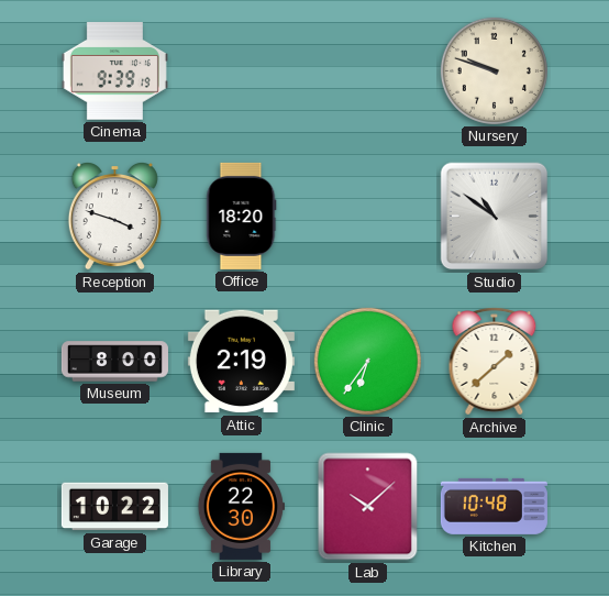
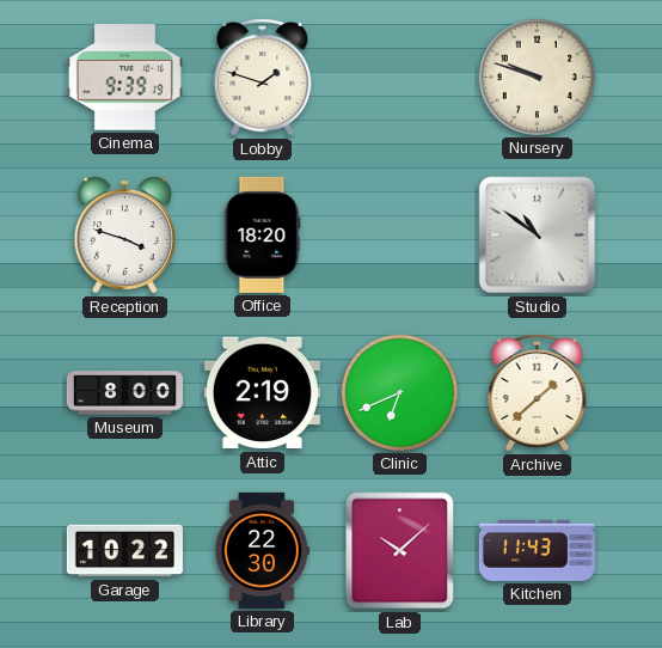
Lobby: none -> 1:48 (263, 78)
Clinic: 6:36 -> 6:41 (399, 392)
Kitchen: 10:48 -> 11:43 (537, 550)
